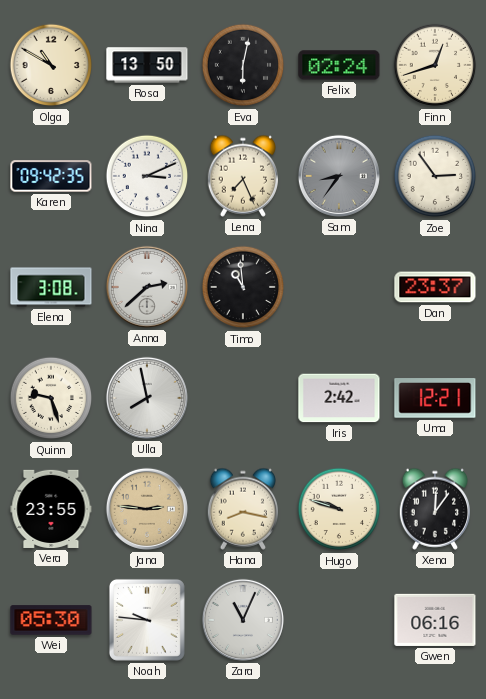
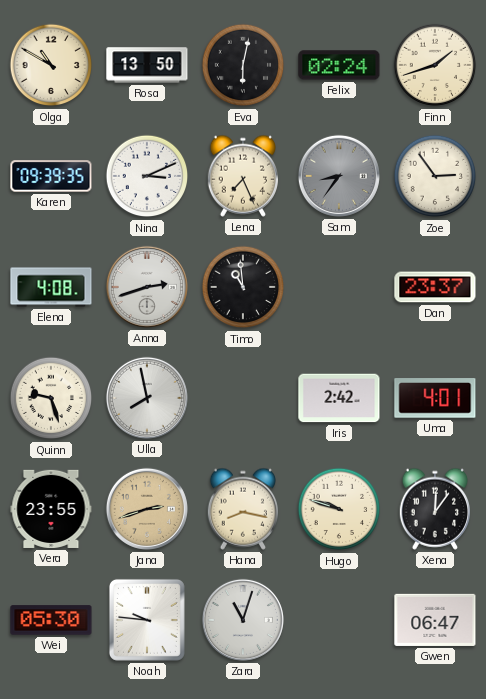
Finn: 12:42 -> 1:42 (435, 65)
Karen: 09:42 -> 09:39 (51, 176)
Elena: 3:08 -> 4:08 (51, 287)
Anna: 2:38 -> 2:42 (147, 287)
Uma: 12:21 -> 4:01 (435, 398)
Jana: 2:46 -> 2:42 (147, 509)
Zara: 11:04 -> 11:03 (243, 620)
Gwen: 06:16 -> 06:47 (435, 620)
